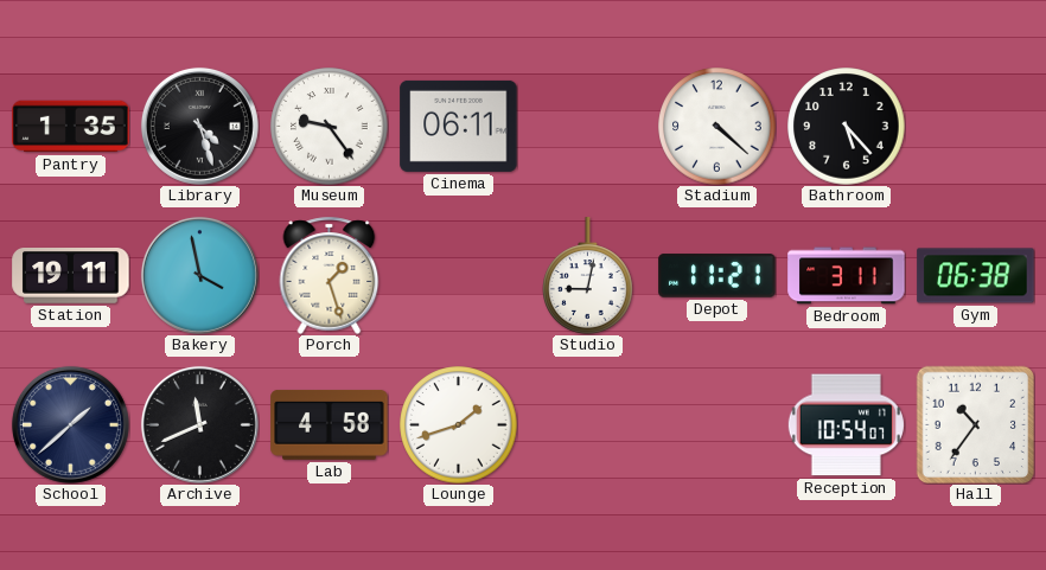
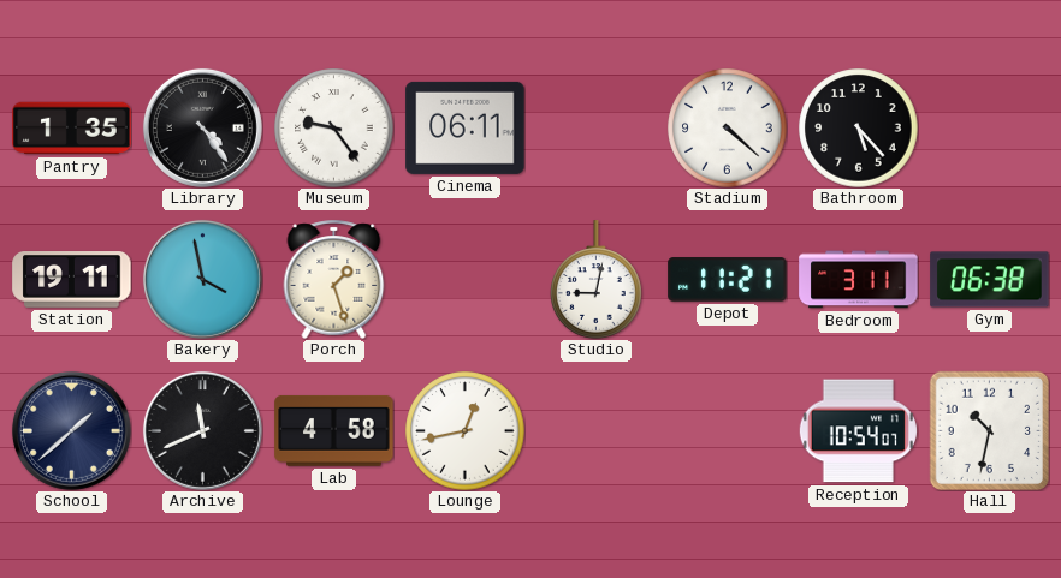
Library: 4:27 -> 4:24 (202, 127)
Lounge: 1:42 -> 12:43 (466, 431)
Hall: 10:36 -> 10:32 (989, 430)
